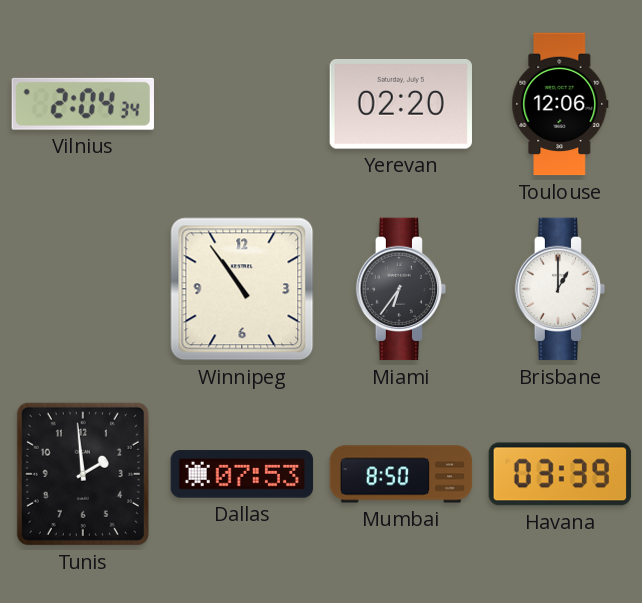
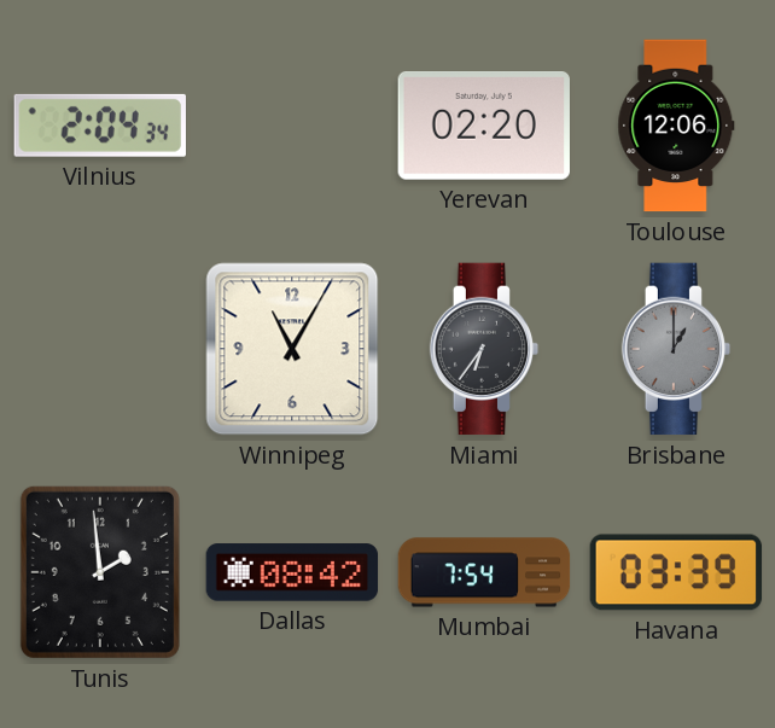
Winnipeg: 10:54 -> 11:05 (292, 349)
Brisbane dial: white -> grey (676, 349)
Dallas: 07:53 -> 08:42 (292, 572)
Mumbai: 8:50 -> 7:54 (484, 572)
